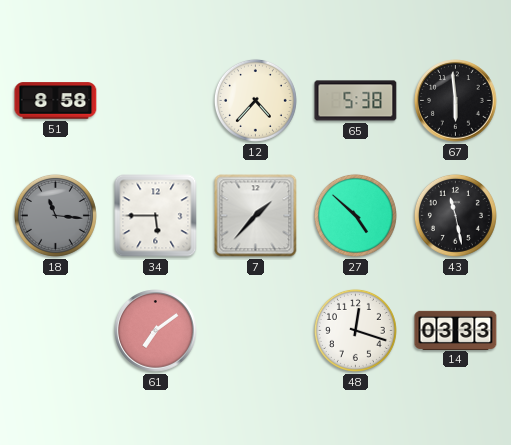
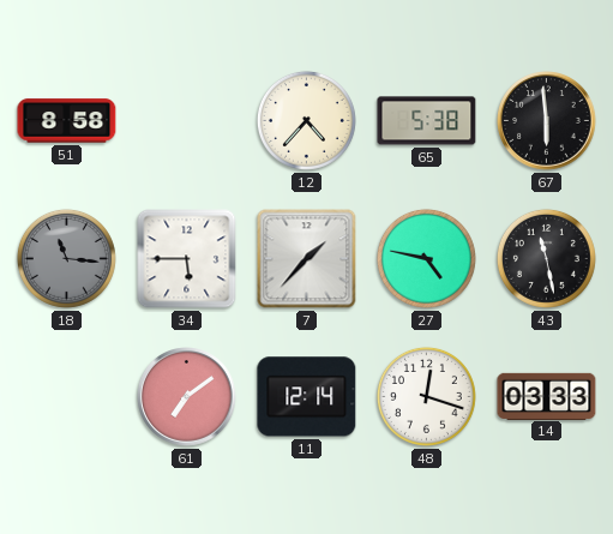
27: 4:52 -> 4:47 (426, 258)
11: none -> 12:14 (307, 397)
